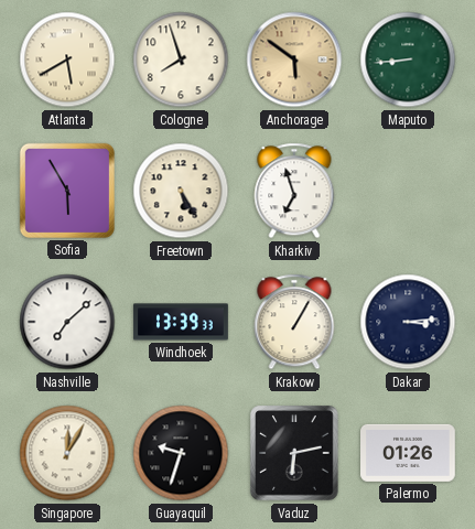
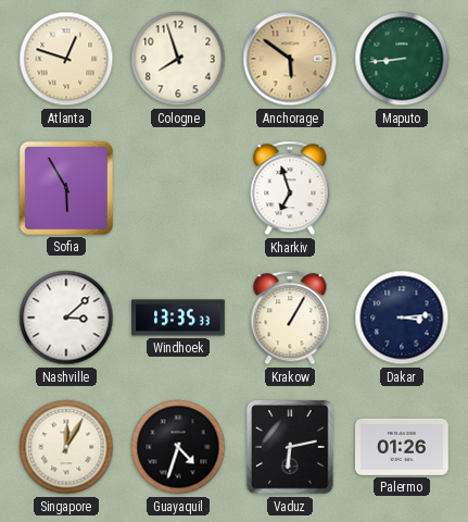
Atlanta: 5:40 -> 12:48 (66, 59)
Freetown: 5:25 -> none (181, 191)
Nashville: 7:08 -> 3:08 (66, 318)
Windhoek: 13:39 -> 13:35 (178, 318)
Guayaquil: 9:33 -> 4:33 (178, 447)
